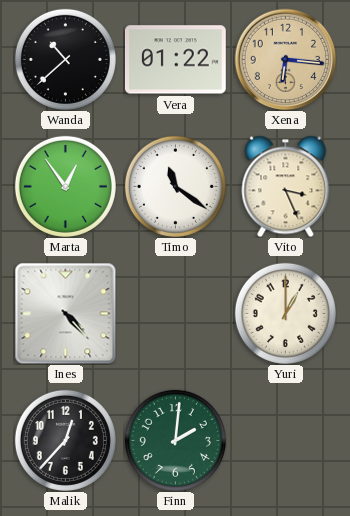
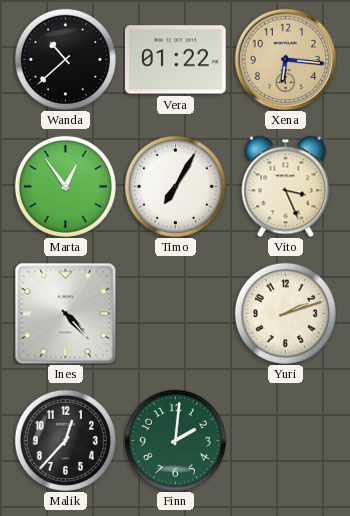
Timo: 11:21 -> 7:05 (175, 186)
Yuri: 1:00 -> 2:12 (285, 313)
